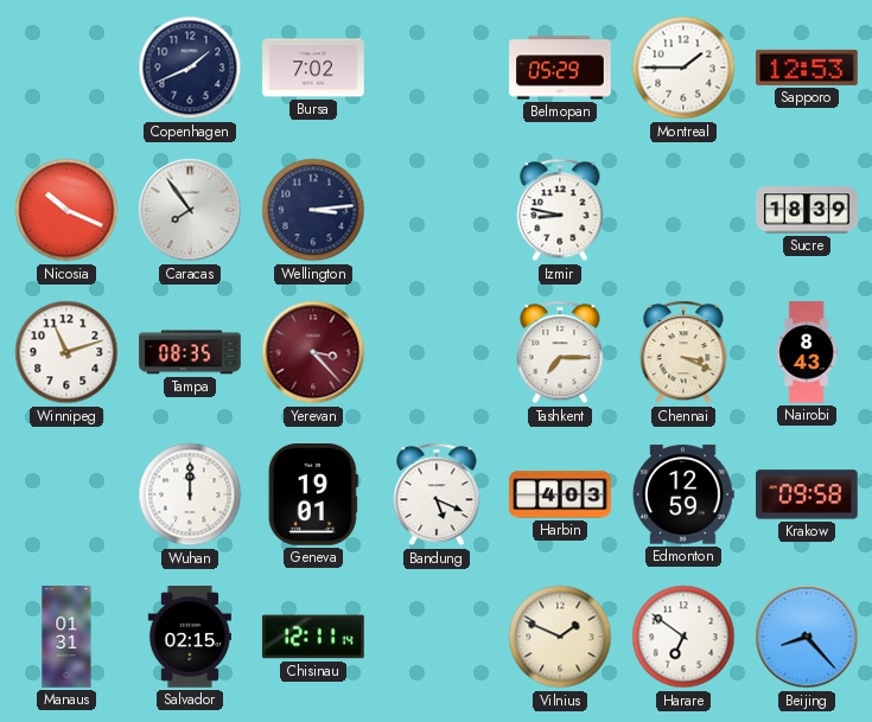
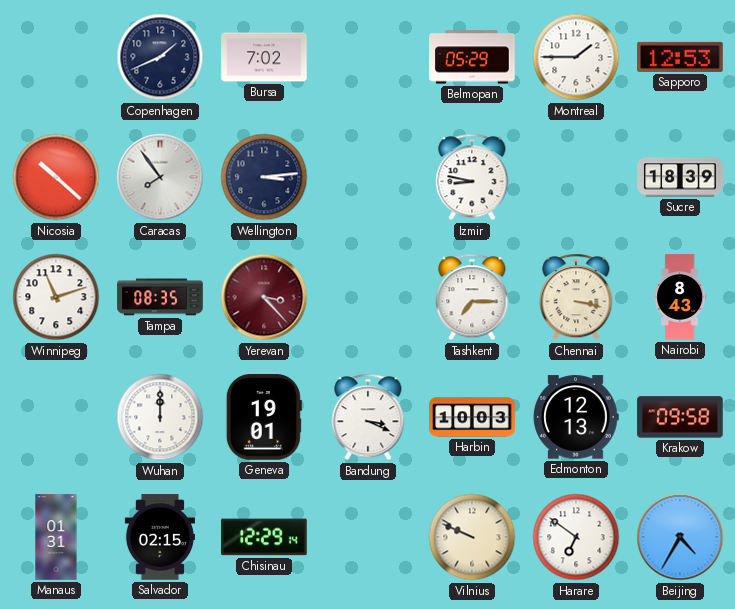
Nicosia: 10:19 -> 10:22 (56, 177)
Chennai: 3:19 -> 3:17 (576, 297)
Bandung: 5:19 -> 3:19 (368, 417)
Harbin: 4:03 -> 10:03 (472, 417)
Edmonton: 12:59 -> 12:13 (576, 417)
Chisinau: 12:11 -> 12:29 (264, 537)
Vilnius: 1:49 -> 9:49 (472, 537)
Beijing: 8:23 -> 4:35 (680, 537)
